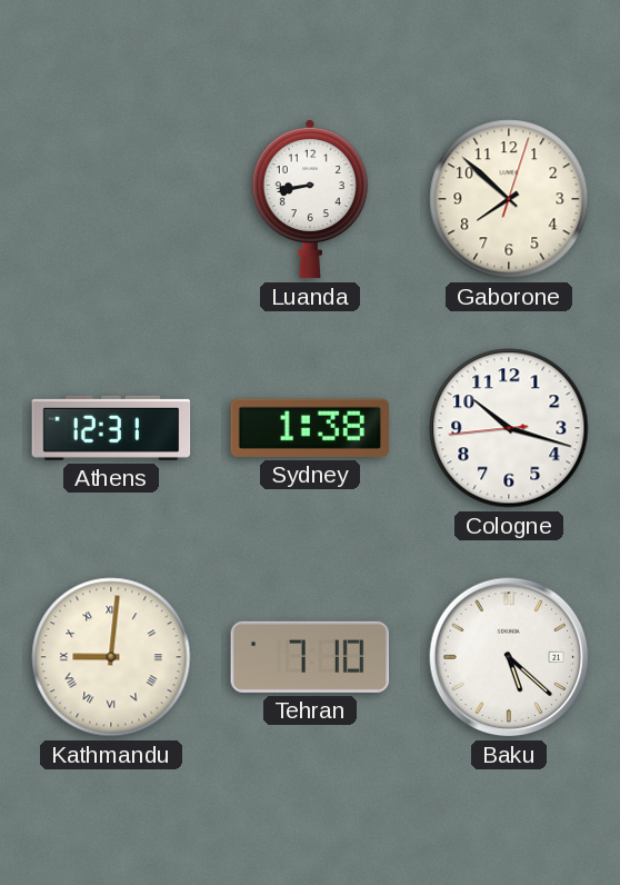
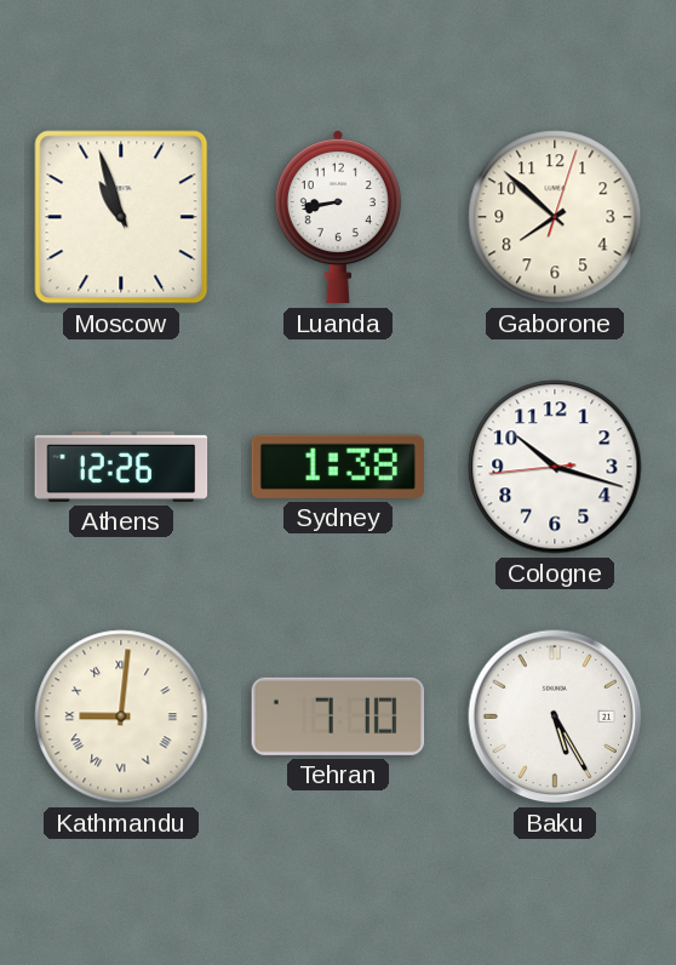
Moscow: none -> 10:57 (121, 217)
Athens: 12:31 -> 12:26 (121, 467)
Baku: 5:22 -> 5:25 (555, 716)
